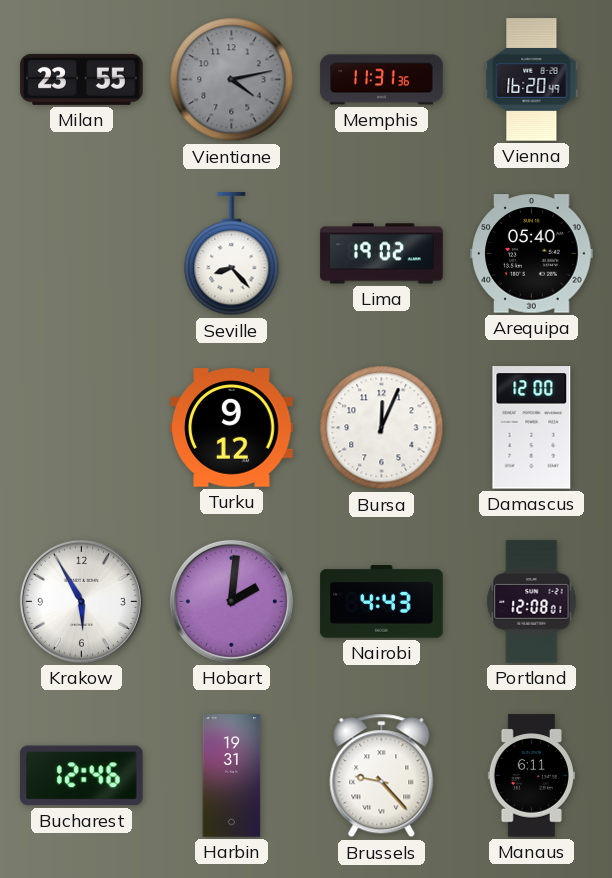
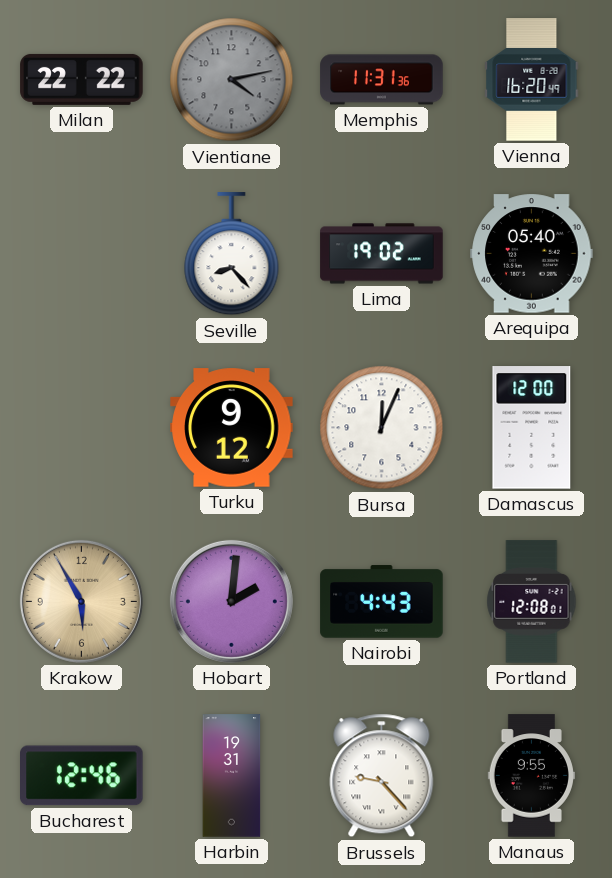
Milan: 23:55 -> 22:22 (82, 79)
Krakow dial: white -> champagne (81, 601)
Manaus: 6:11 -> 9:55 (531, 776)
